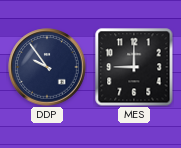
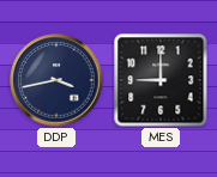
DDP: 9:54 -> 3:43 (56, 80)
